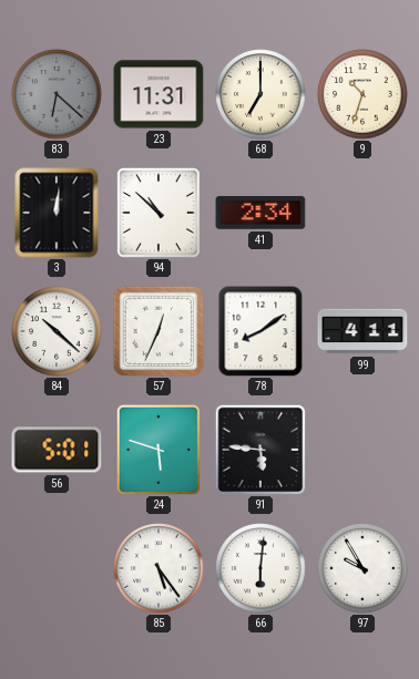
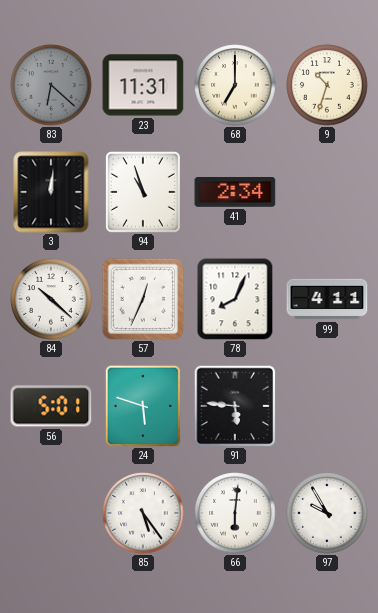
94: 10:52 -> 10:57 (144, 193)
78: 8:09 -> 8:04 (235, 299)
